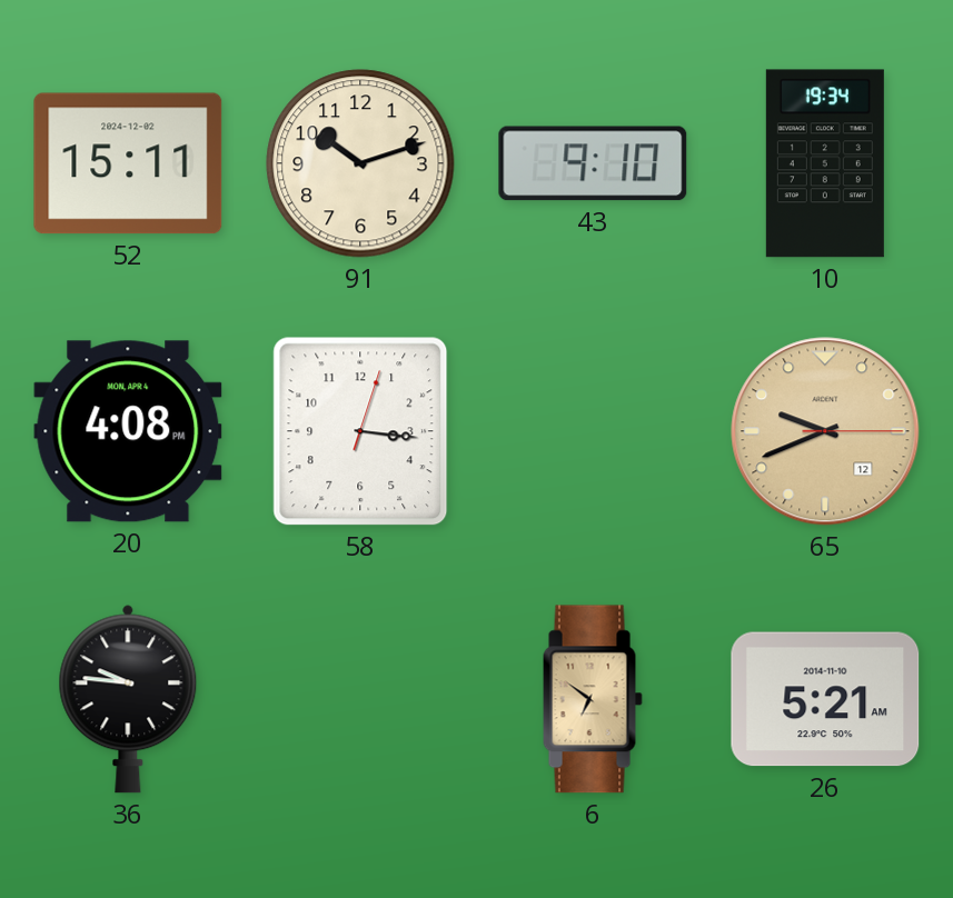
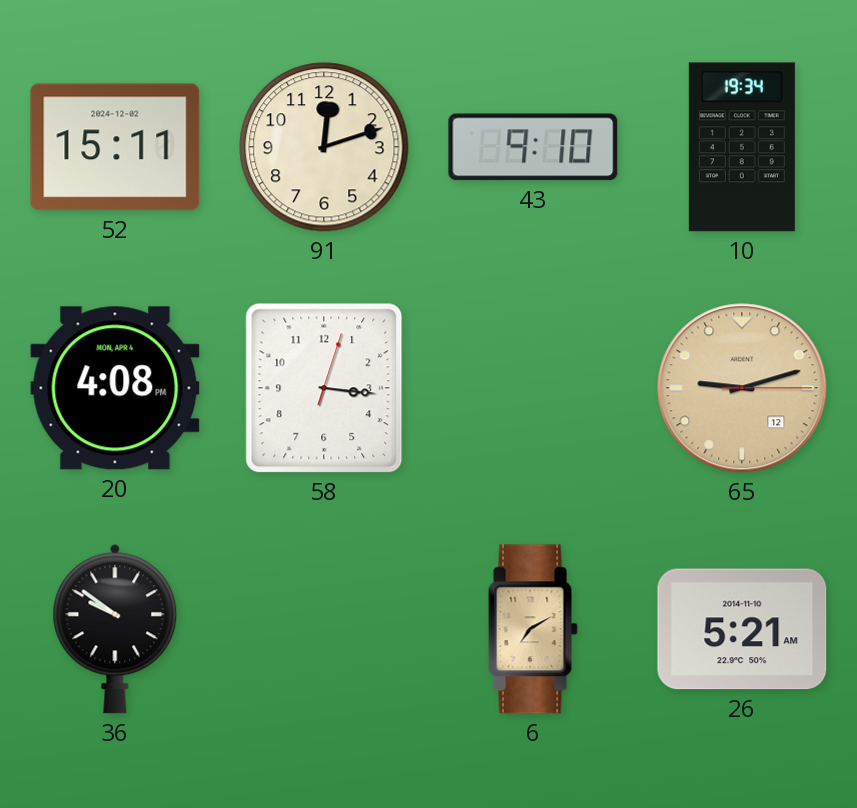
91: 10:12 -> 12:12 (324, 147)
65: 9:41 -> 9:12 (742, 388)
36: 9:46 -> 9:51 (115, 629)
6: 6:51 -> 7:10 (533, 629)
